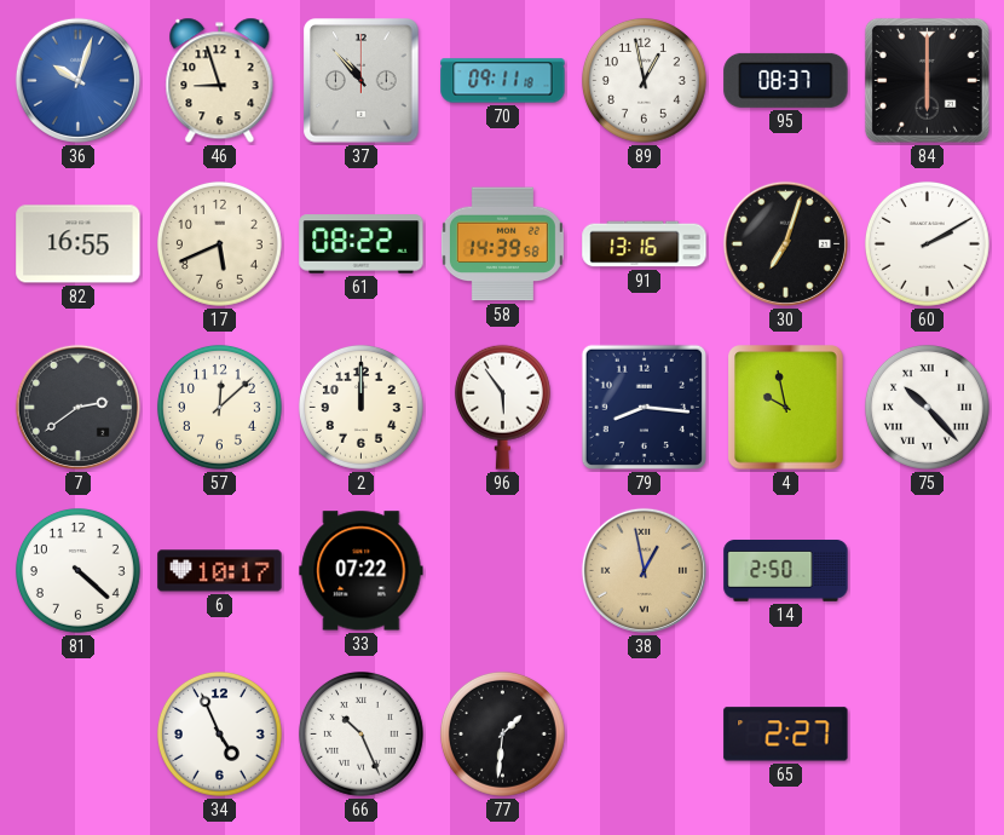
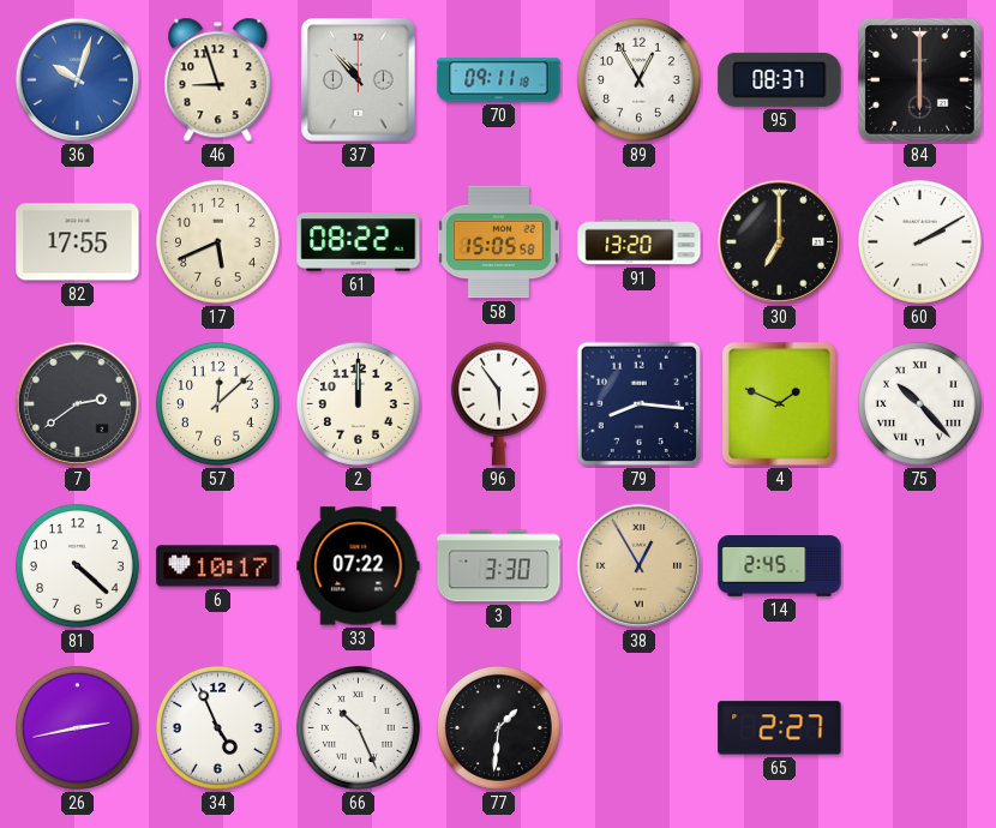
89: 12:58 -> 12:55 (638, 79)
82: 16:55 -> 17:55 (78, 242)
58: 14:39 -> 15:05 (498, 242)
91: 13:16 -> 13:20 (640, 242)
30: 7:03 -> 7:00 (779, 241)
4: 9:58 -> 1:49 (780, 404)
3: none -> 3:30 (499, 566)
38: 12:58 -> 12:55 (638, 565)
14: 2:50 -> 2:45 (780, 566)
26: none -> 2:43 (77, 727)
